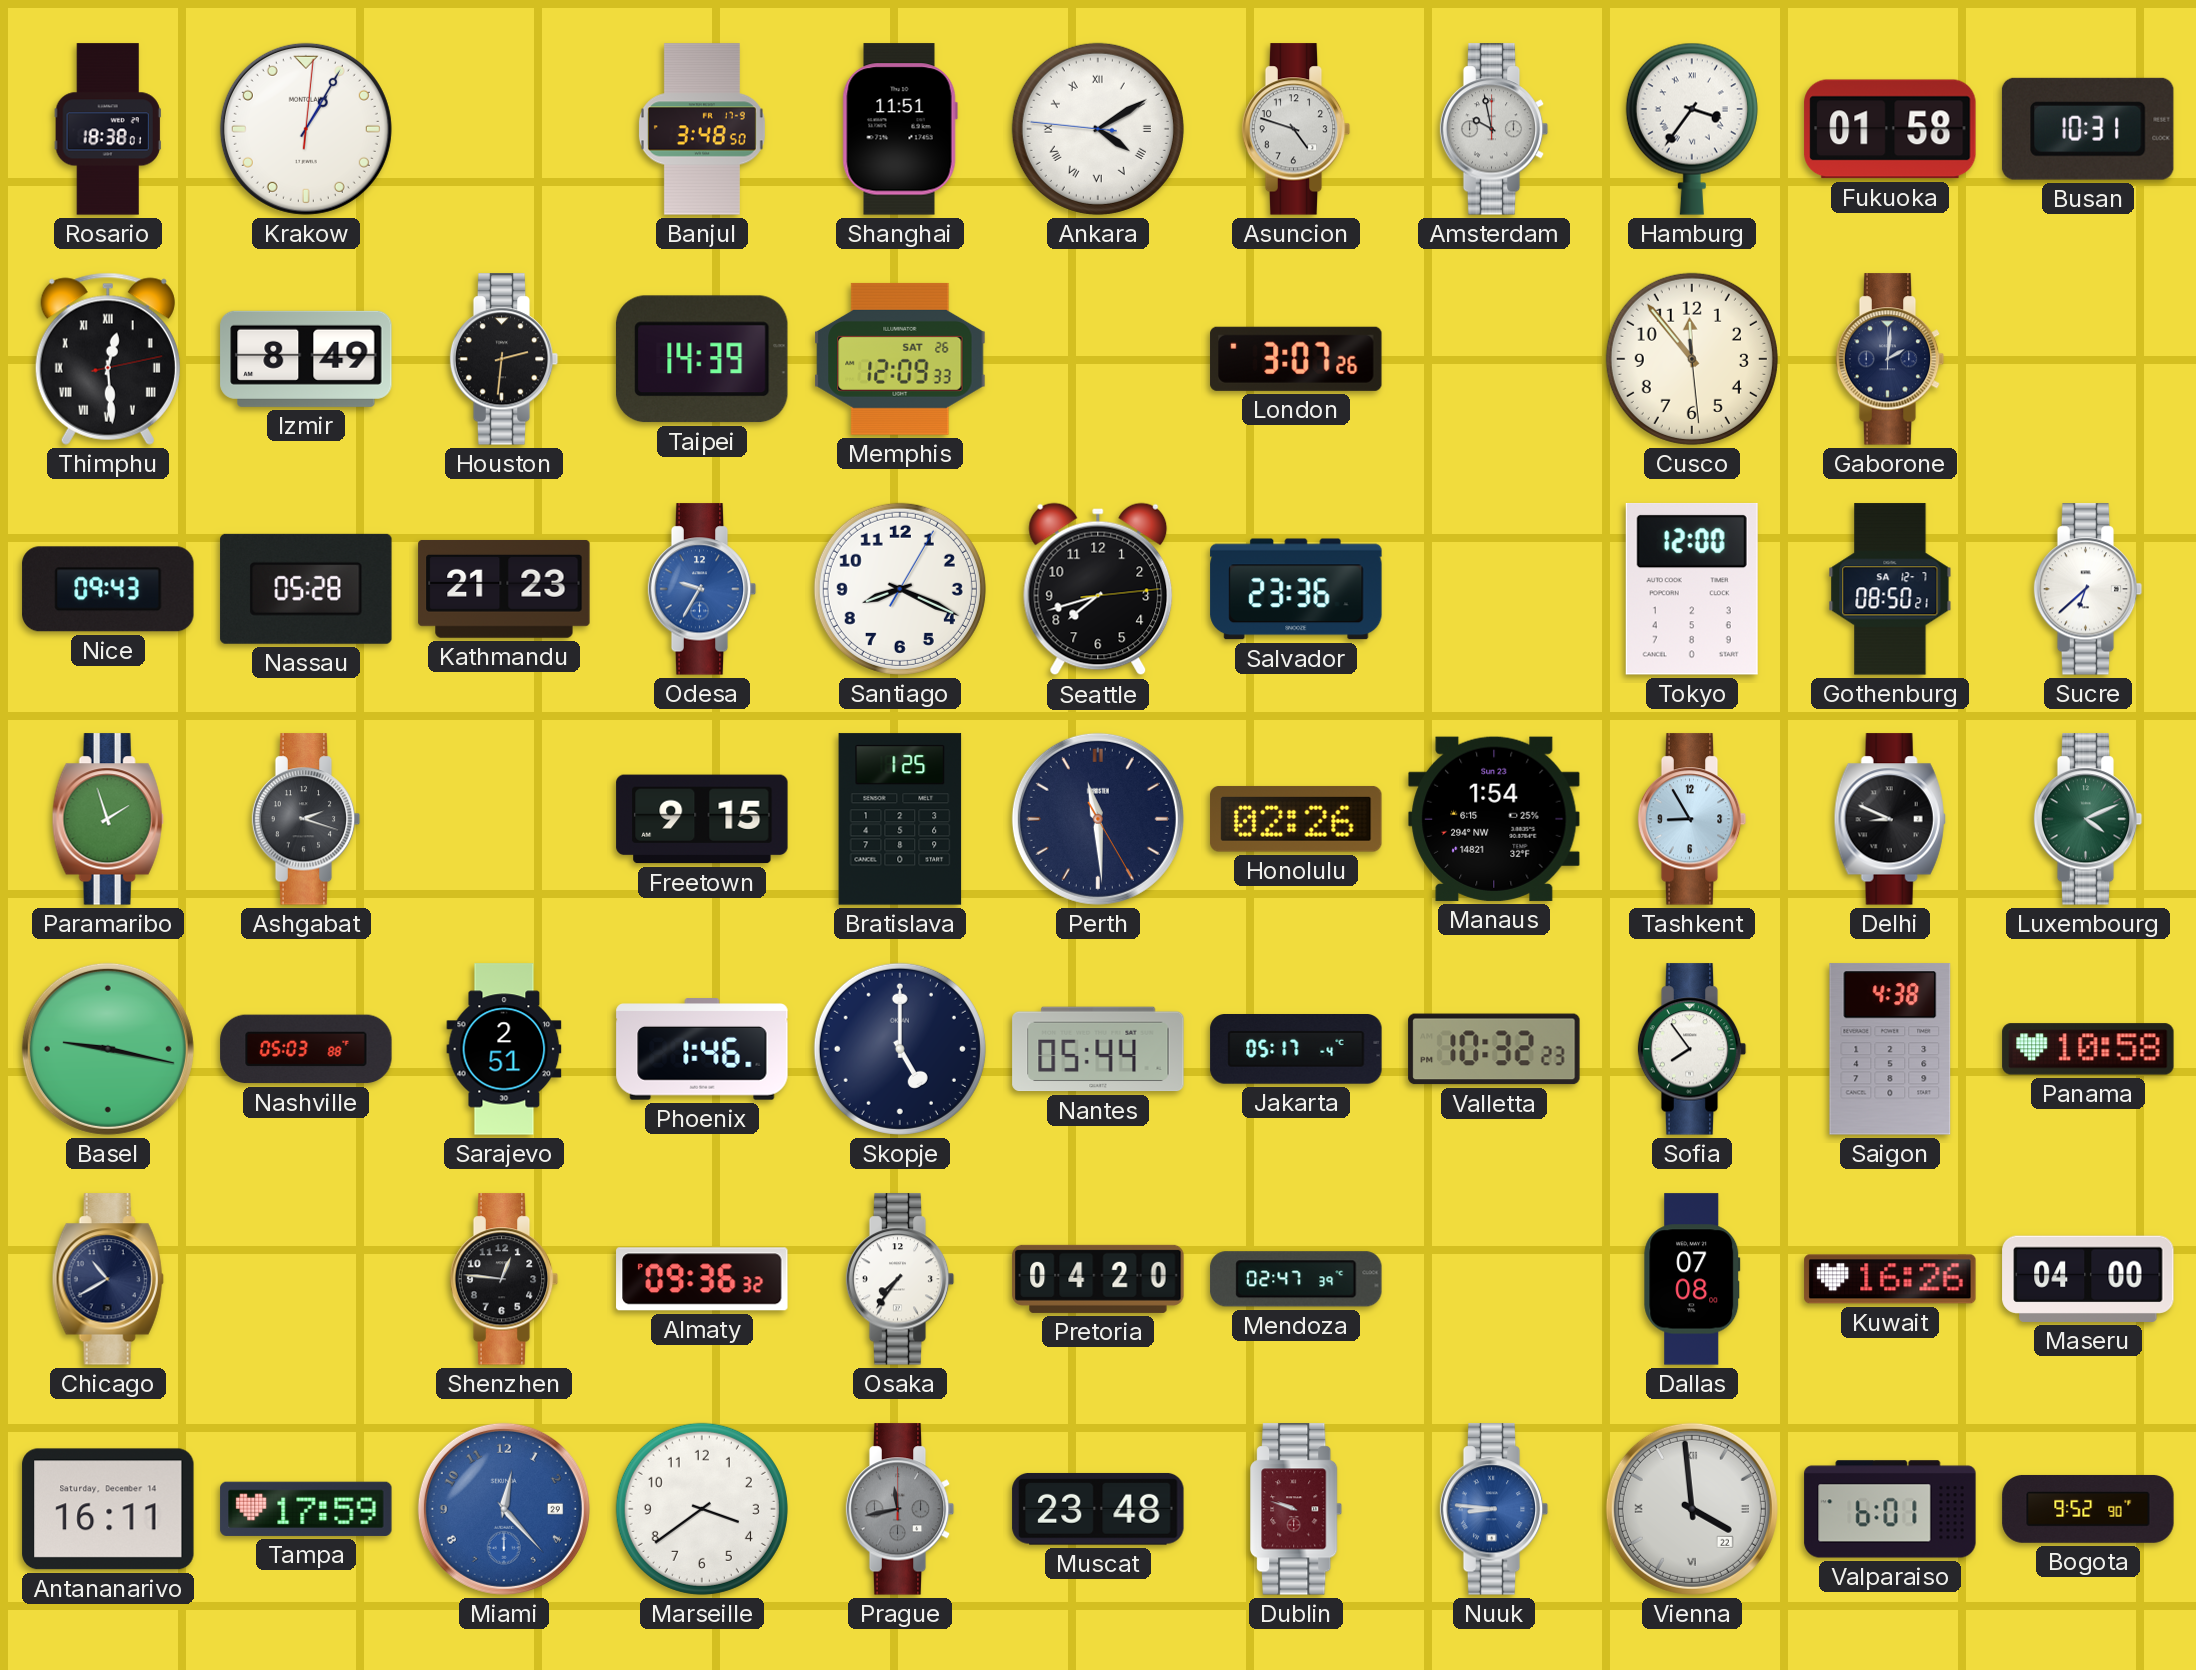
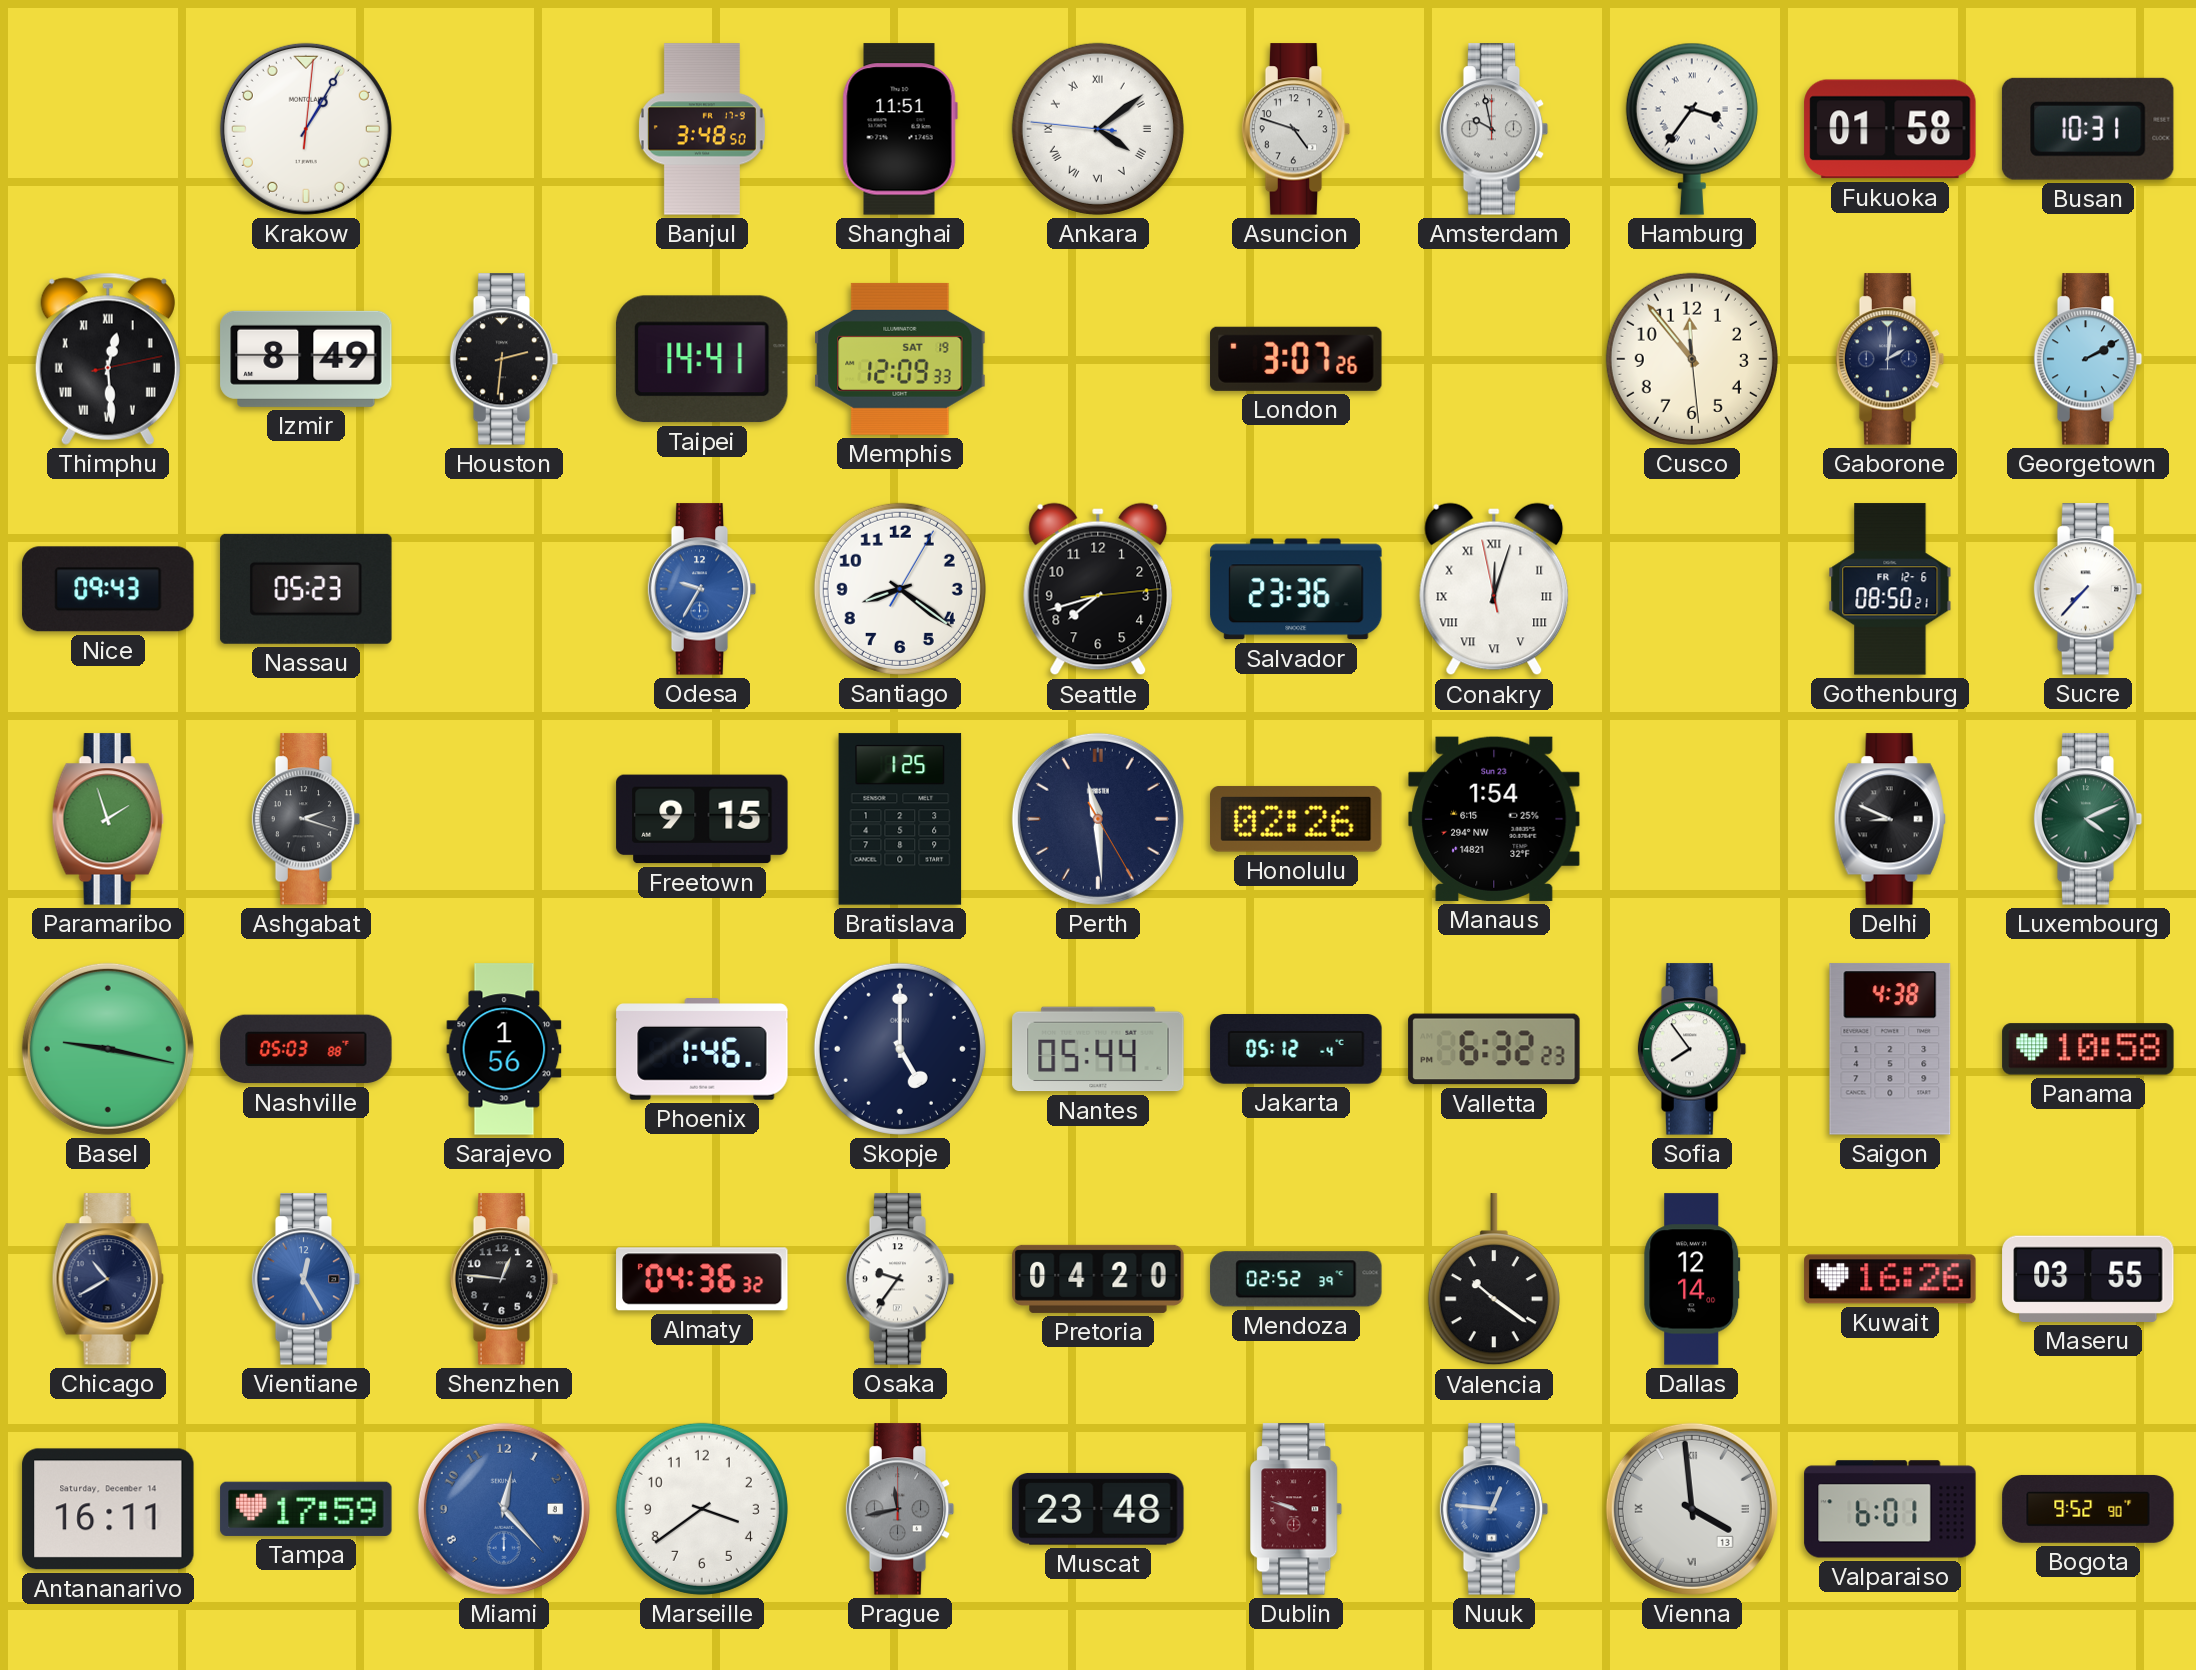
Rosario: 18:38 -> none (108, 129)
Ankara: 4:09 -> 4:08 (1098, 129)
Taipei: 14:39 -> 14:41 (702, 359)
Memphis date: SAT 26 -> SAT 19 (900, 359)
Georgetown: none -> 2:10 (2088, 359)
Nassau: 05:28 -> 05:23 (306, 589)
Kathmandu: 21:23 -> none (504, 589)
Santiago: 8:19 -> 8:21 (900, 589)
Conakry: none -> 12:02 (1494, 589)
Tokyo: 12:00 -> none (1692, 589)
Gothenburg date: SA 12-7 -> FR 12-6 (1890, 589)
Sucre: 6:38 -> 7:37 (2088, 589)
Tashkent: 8:55 -> none (1692, 819)
Sarajevo: 2:51 -> 1:56 (504, 1049)
Jakarta: 05:17 -> 05:12 (1296, 1050)
Valletta: 10:32 -> 6:32 (1494, 1049)
Vientiane: none -> 12:25 (306, 1279)
Almaty: 09:36 -> 04:36 (702, 1279)
Osaka: 7:36 -> 9:36 (900, 1279)
Mendoza: 02:47 -> 02:52 (1296, 1279)
Valencia: none -> 10:21 (1494, 1280)
Dallas: 07:08 -> 12:14 (1692, 1279)
Maseru: 04:00 -> 03:55 (2088, 1279)
Miami date: 29 -> 8 (504, 1509)
Nuuk: 8:46 -> 12:46 (1494, 1509)
Vienna date: 22 -> 13 (1692, 1509)
